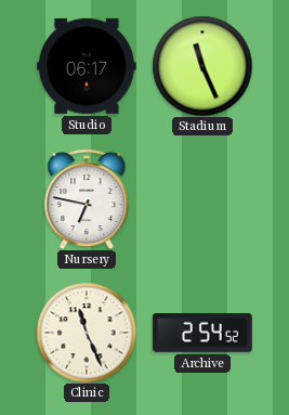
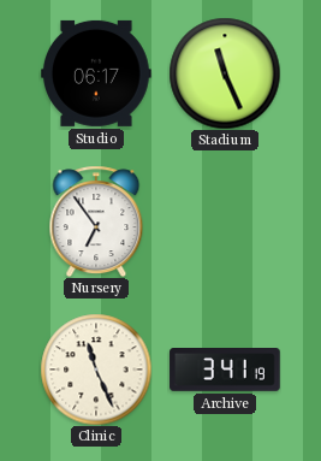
Nursery: 6:47 -> 6:54 (96, 221)
Archive: 2:54 -> 3:41 (225, 370)
